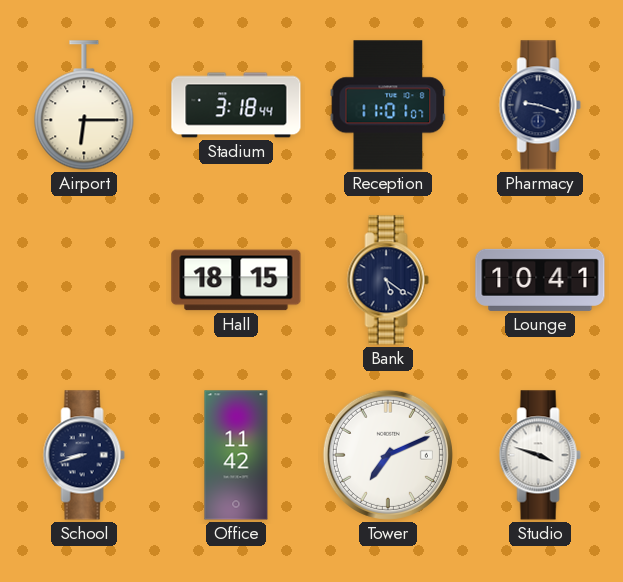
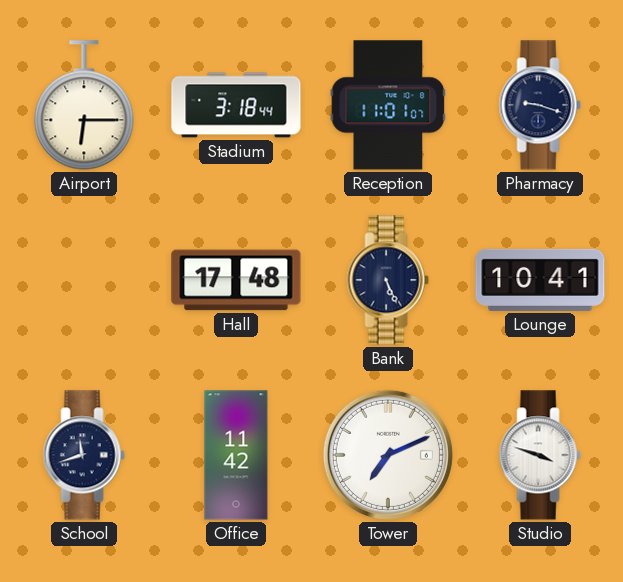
Hall: 18:15 -> 17:48 (236, 280)
Bank: 5:21 -> 5:26 (388, 280)
School: 8:42 -> 11:42 (84, 455)
